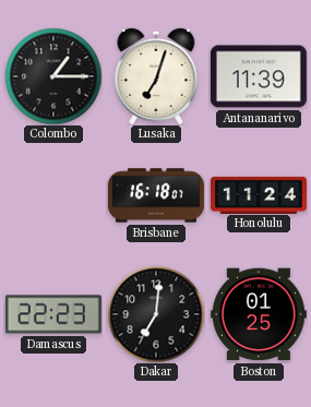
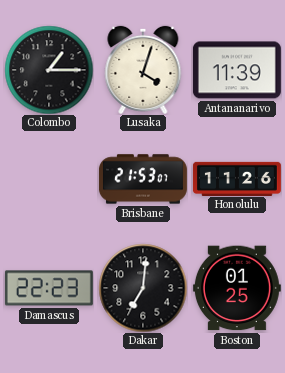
Lusaka: 7:03 -> 4:03 (143, 70)
Brisbane: 16:18 -> 21:53 (143, 179)
Honolulu: 11:24 -> 11:26 (237, 178)
